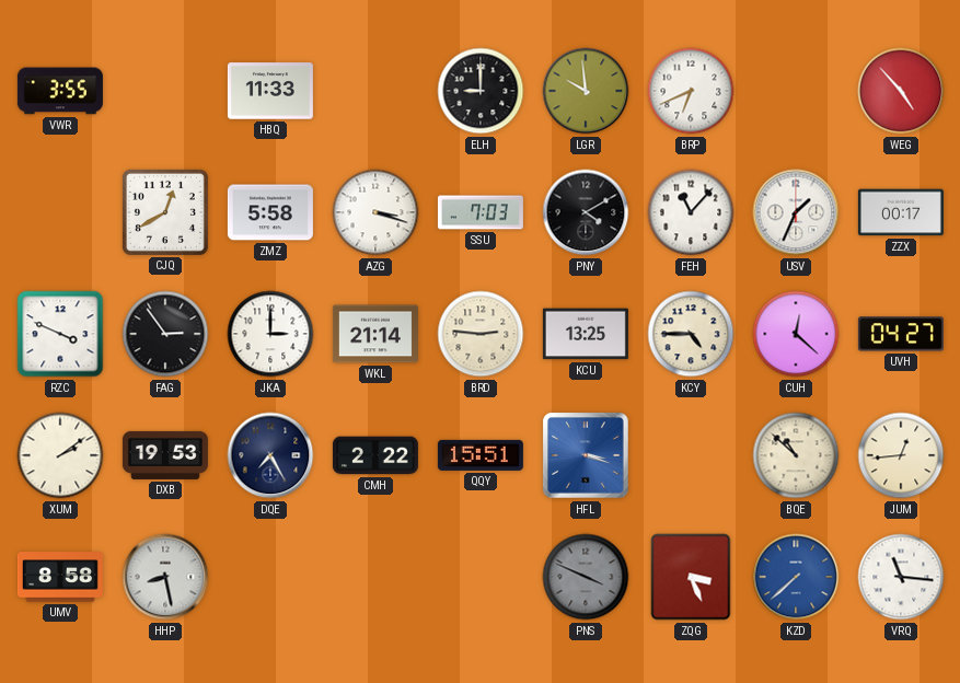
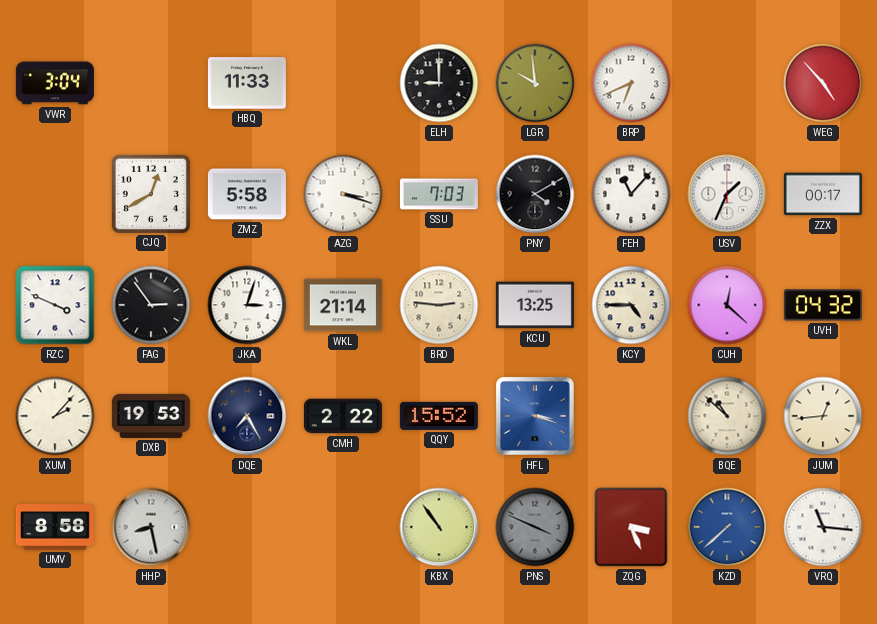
VWR: 3:55 -> 3:04 (55, 83)
JKA: 3:00 -> 3:03 (247, 305)
UVH: 04:27 -> 04:32 (823, 305)
XUM: 2:09 -> 2:07 (55, 416)
QQY: 15:51 -> 15:52 (439, 416)
KBX: none -> 10:54 (439, 527)
